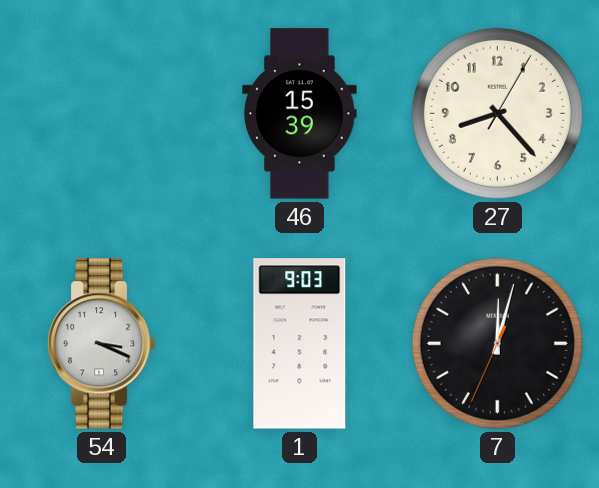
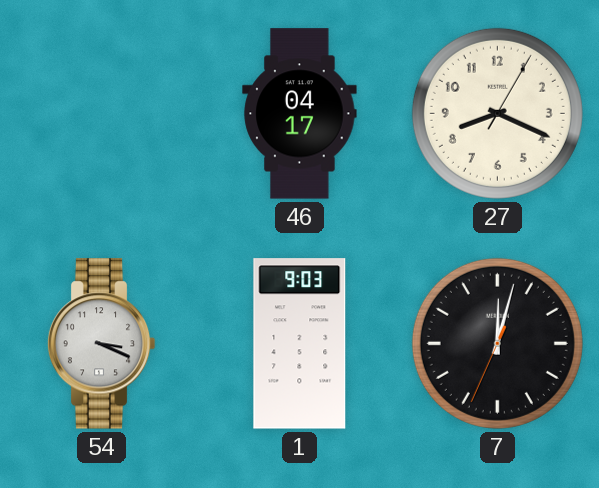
46: 15:39 -> 04:17 (300, 114)
27: 8:23 -> 8:19 (497, 113)
